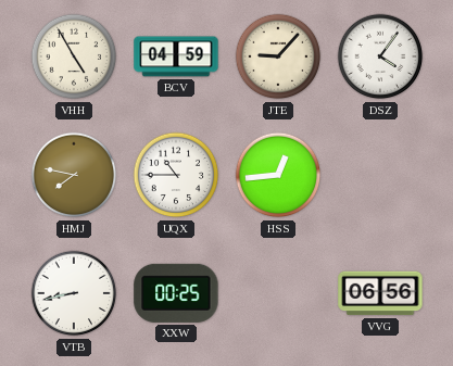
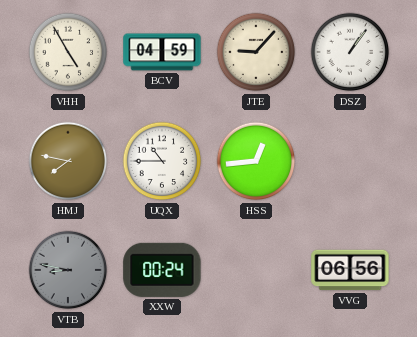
DSZ: 4:06 -> 1:06 (350, 52)
VTB: 8:43 -> 8:47 (68, 270)
VTB dial: white -> grey (68, 270)
XXW: 00:25 -> 00:24 (162, 270)
